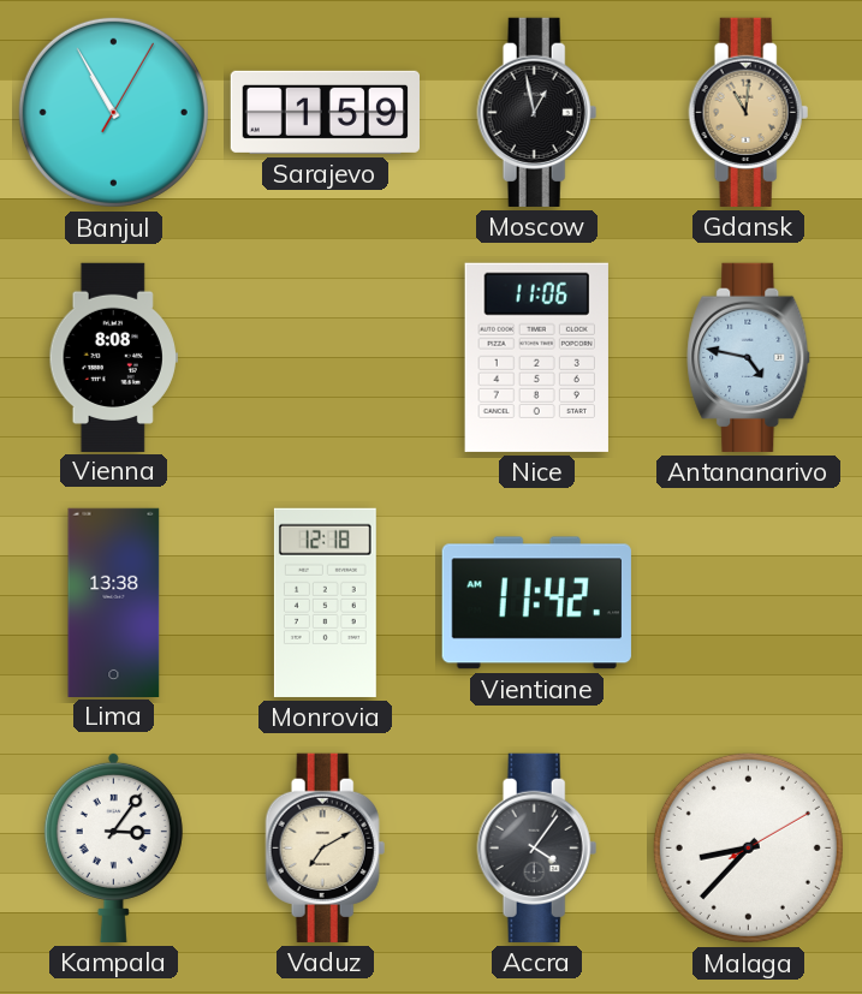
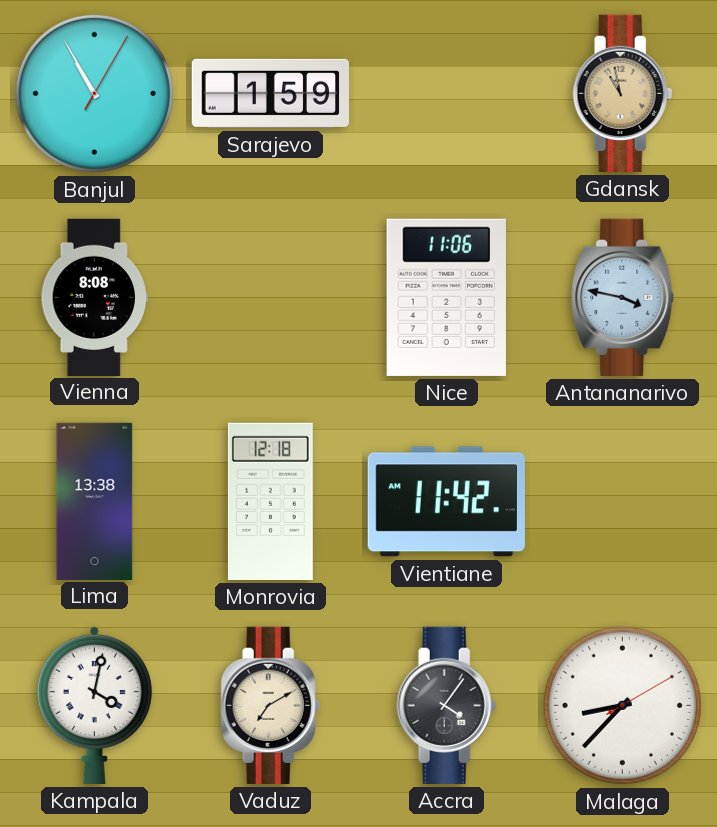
Moscow: 12:58 -> none (537, 112)
Gdansk: 11:01 -> 10:58 (623, 93)
Antananarivo: 4:47 -> 3:47 (623, 297)
Kampala: 3:06 -> 4:02 (94, 705)
